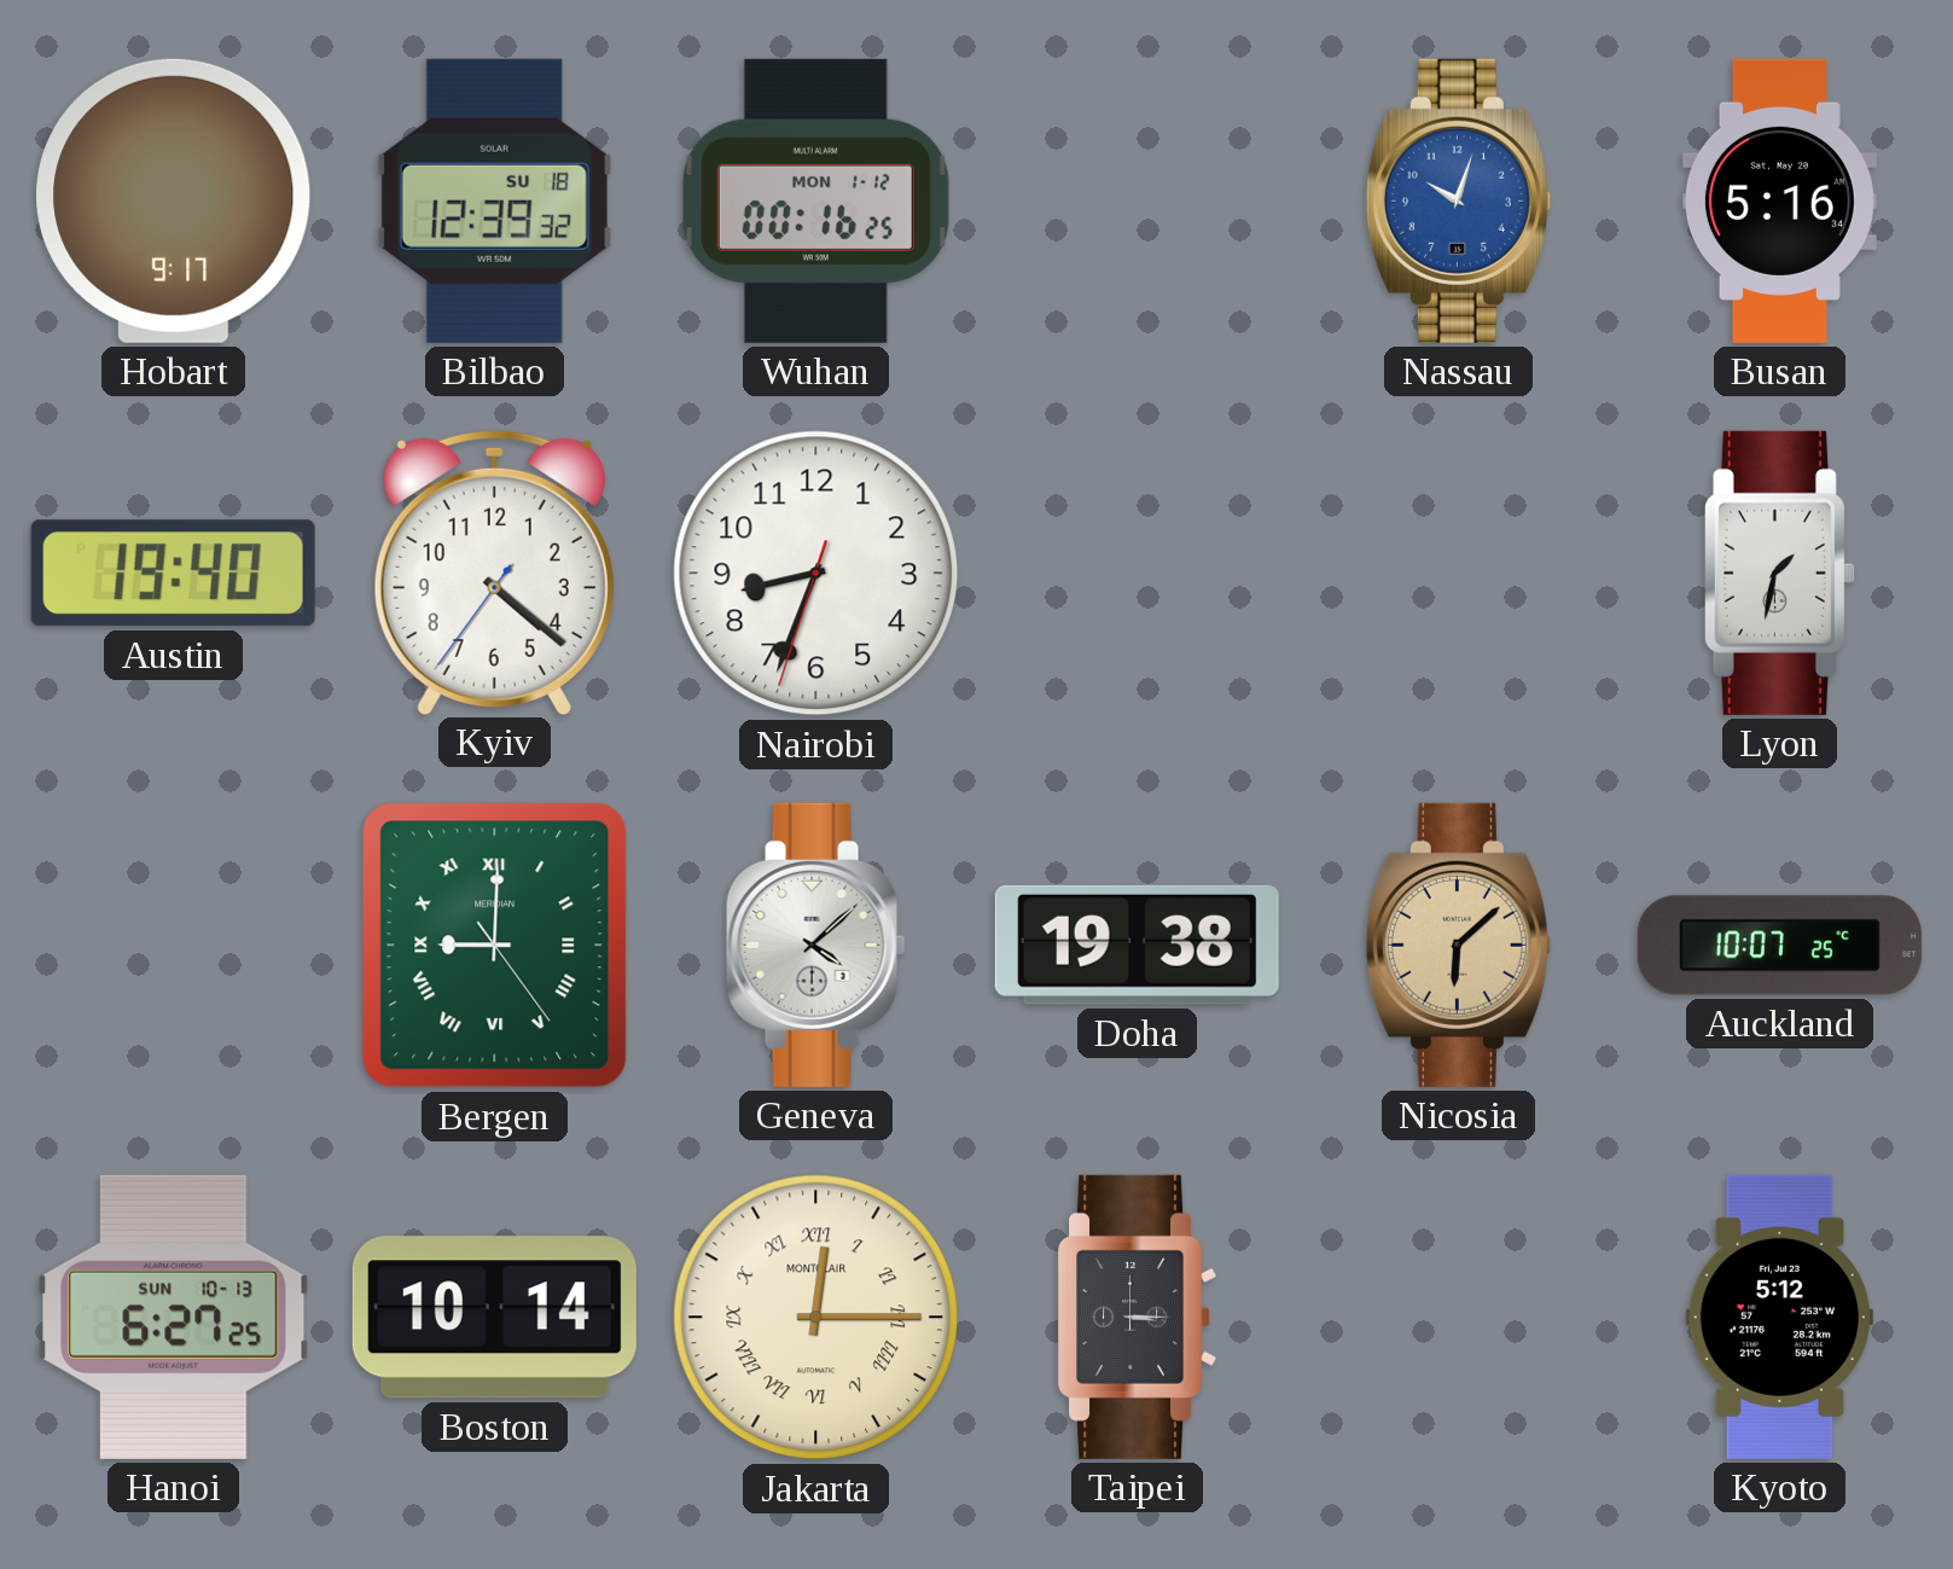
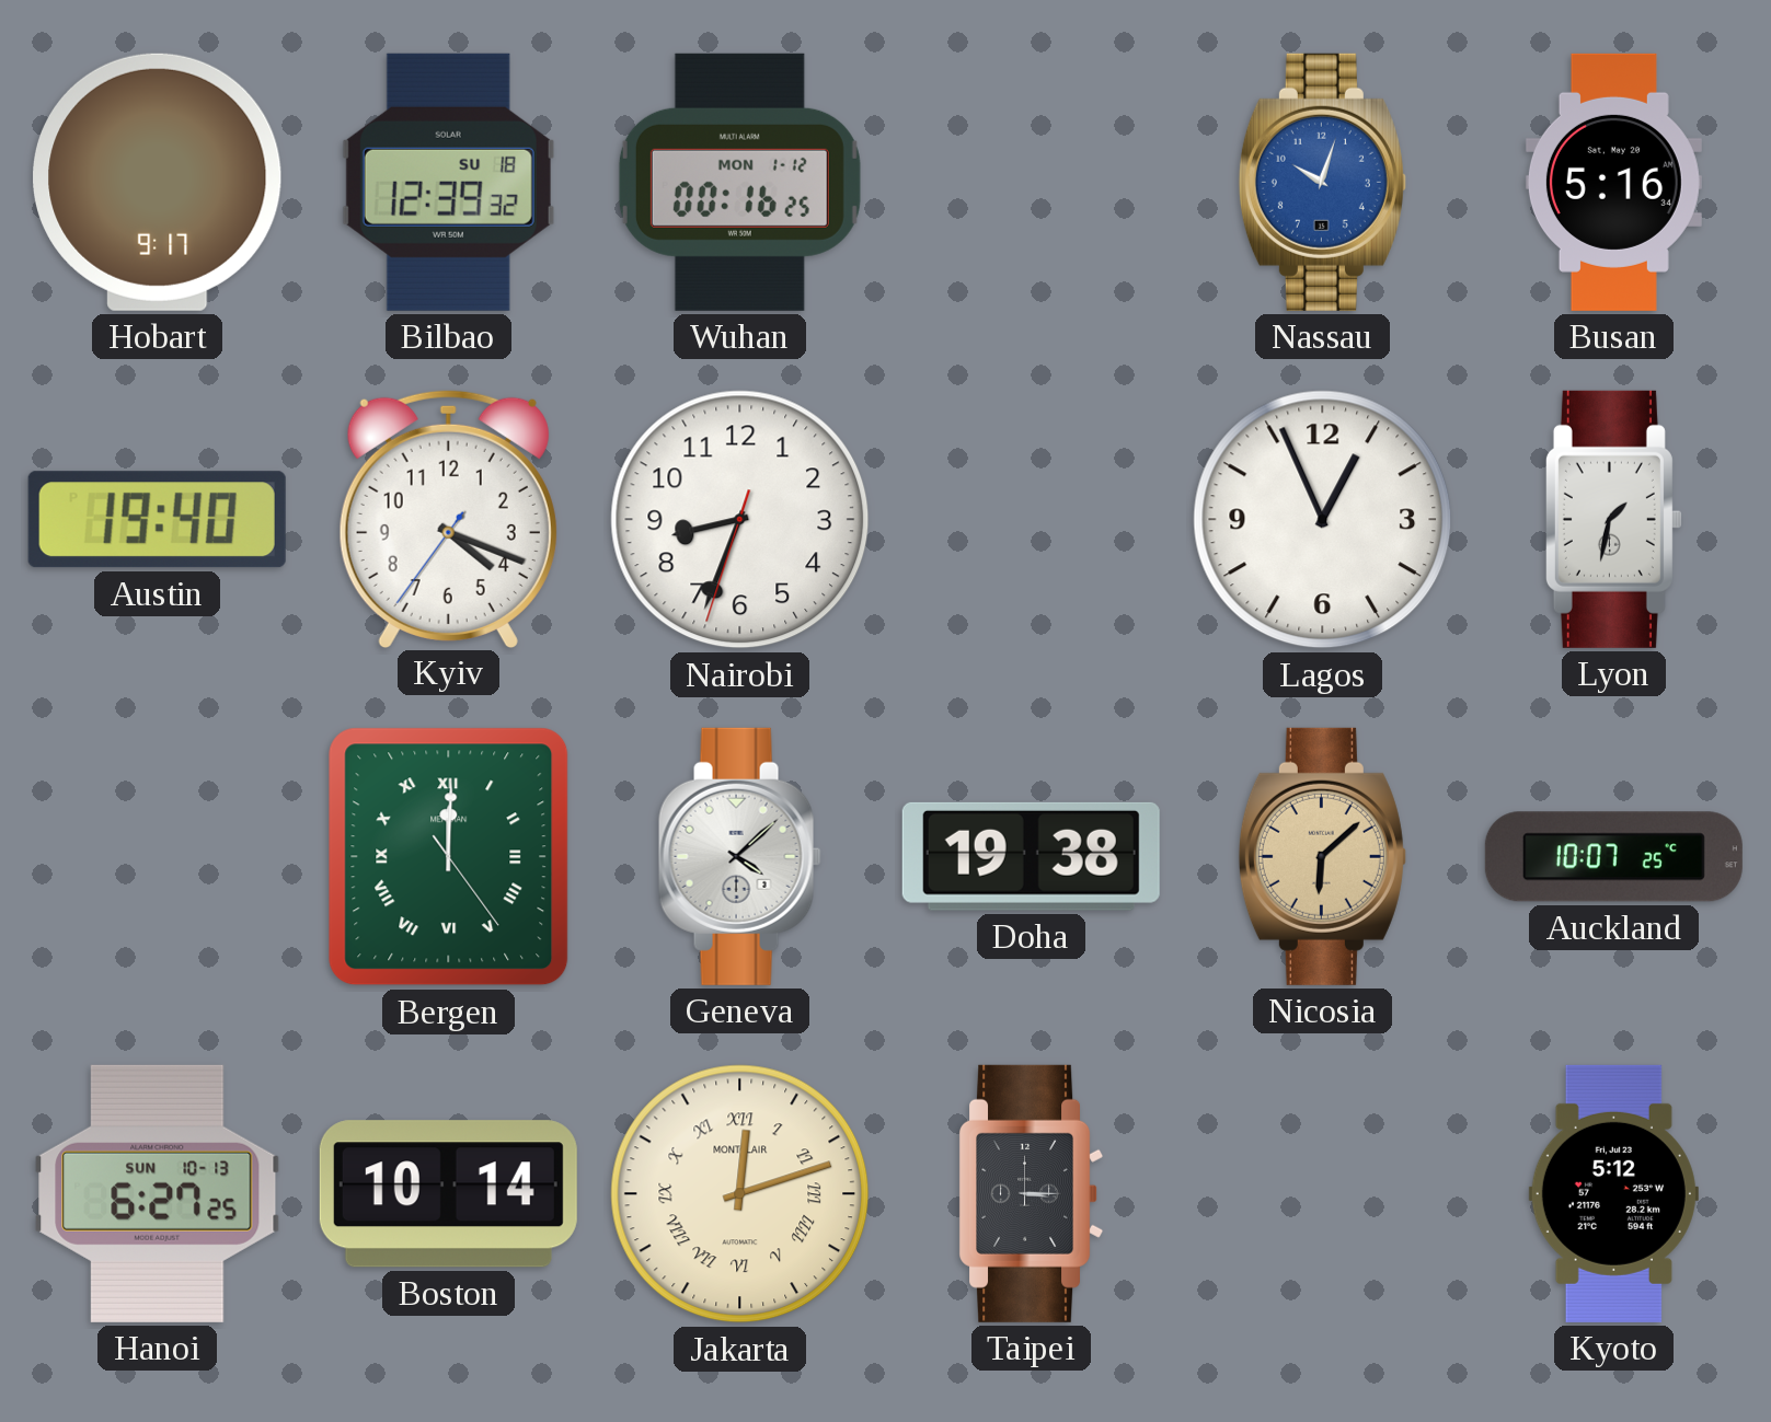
Kyiv: 4:21 -> 4:18 (448, 518)
Lagos: none -> 12:56 (1323, 520)
Bergen: 9:00 -> 12:00 (449, 857)
Jakarta: 12:15 -> 12:12 (740, 1194)
